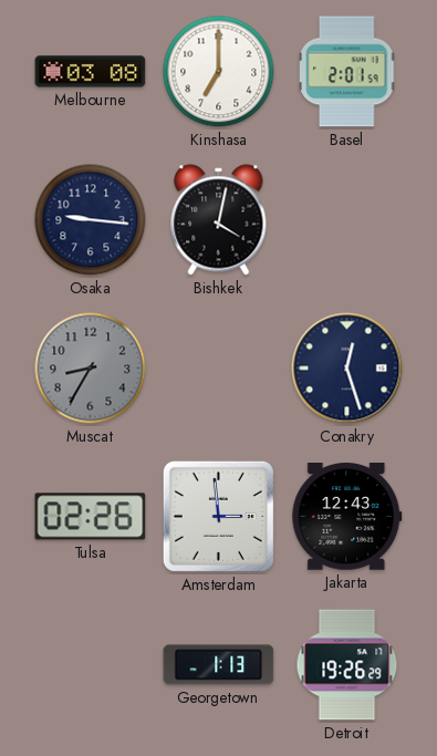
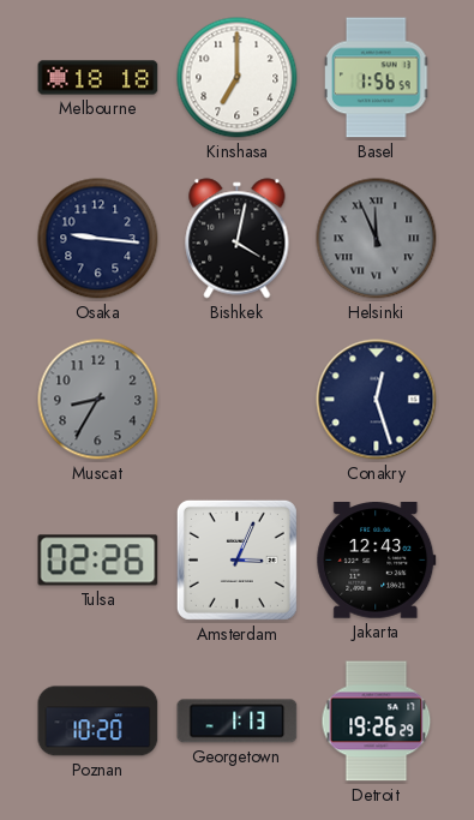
Melbourne: 03:08 -> 18:18 (98, 78)
Basel: 2:01 -> 1:56 (377, 78)
Helsinki: none -> 11:56 (377, 239)
Amsterdam: 2:59 -> 3:04 (236, 559)
Poznan: none -> 10:20 (98, 722)
